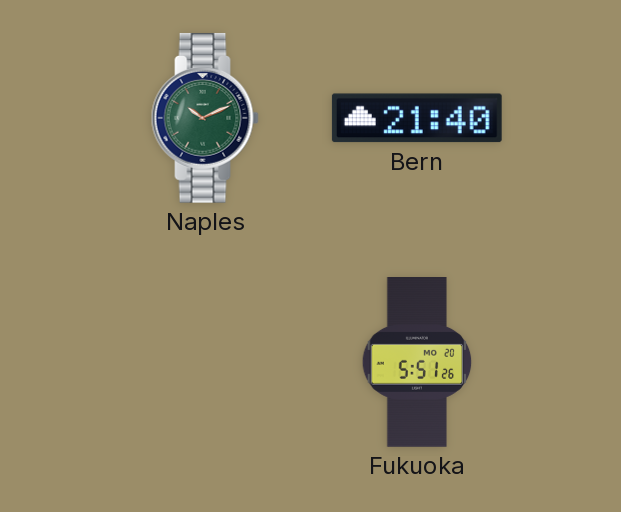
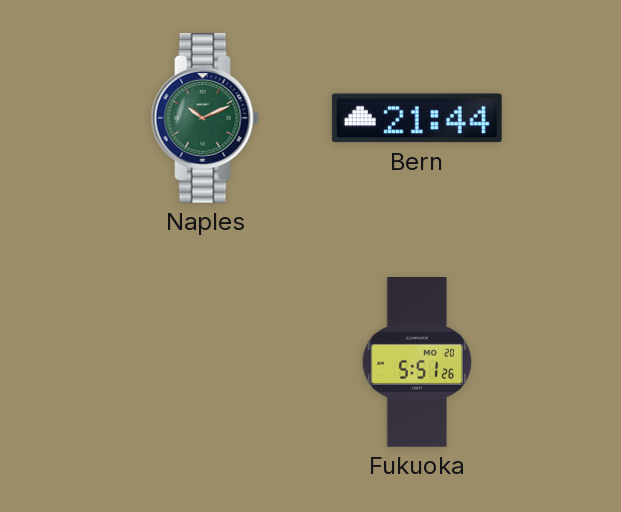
Bern: 21:40 -> 21:44 (417, 118)
